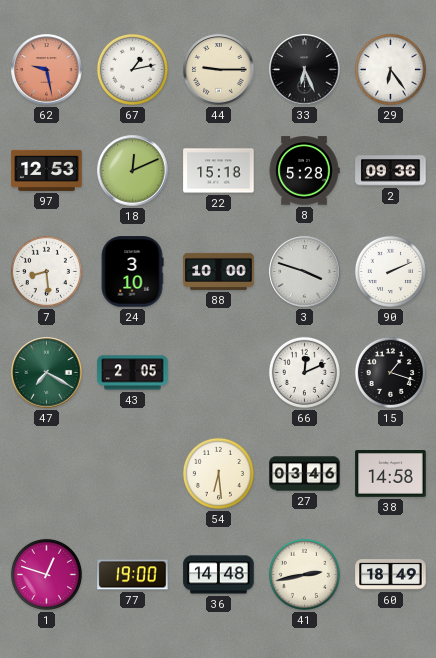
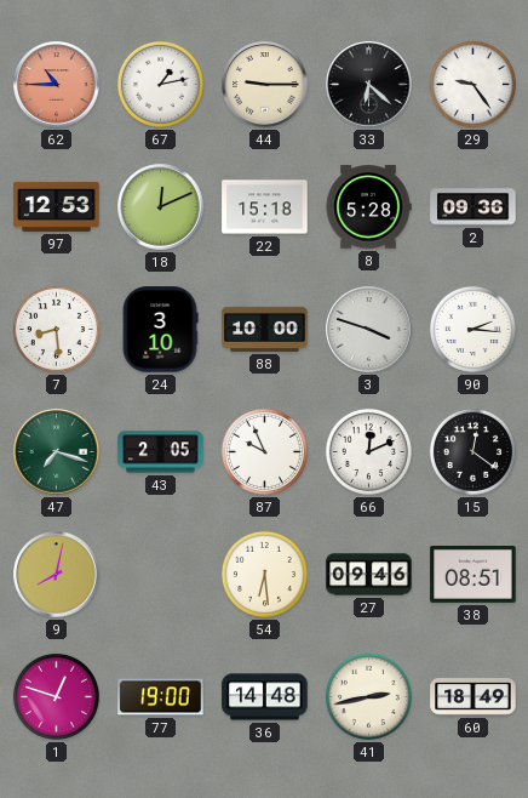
62: 9:28 -> 10:45 (57, 85)
33: 6:26 -> 6:22 (369, 85)
29: 6:24 -> 9:24 (472, 84)
90: 2:11 -> 2:16 (472, 329)
47: 7:20 -> 7:18 (57, 452)
87: none -> 9:56 (264, 451)
15: 1:18 -> 12:21 (472, 451)
9: none -> 8:02 (57, 575)
27: 03:46 -> 09:46 (369, 575)
38: 14:58 -> 08:51 (474, 575)
